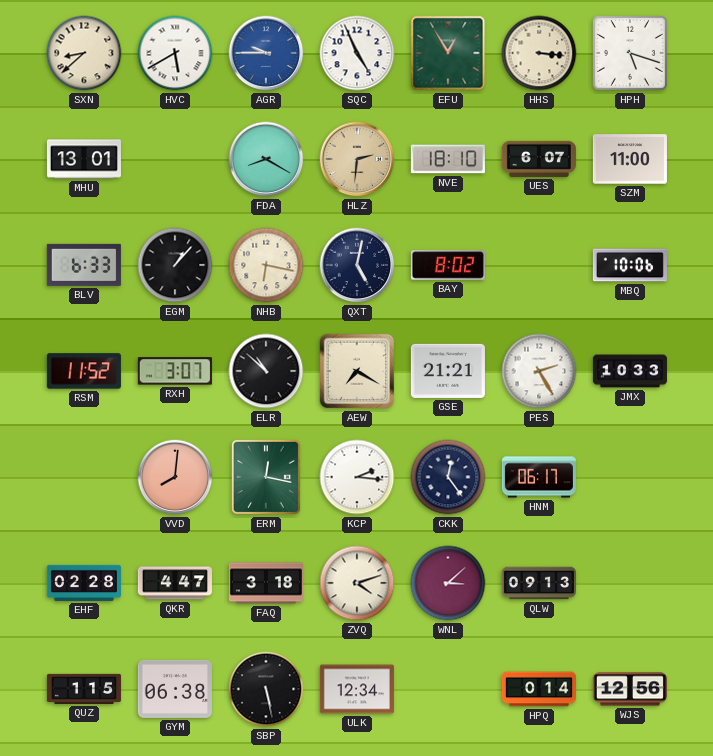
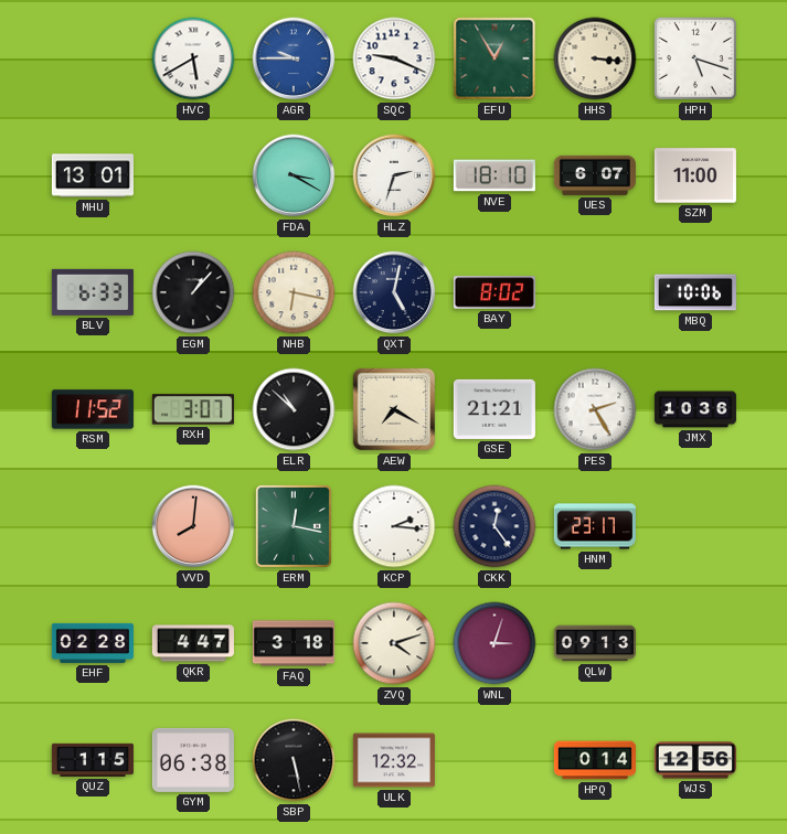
SXN: 8:38 -> none (84, 53)
SQC: 4:56 -> 9:19 (394, 58)
FDA: 8:20 -> 3:20 (294, 175)
HLZ: 2:31 -> 2:33 (394, 175)
HLZ dial: champagne -> white (394, 175)
JMX: 10:33 -> 10:36 (695, 409)
HNM: 06:17 -> 23:17 (595, 526)
WNL: 3:08 -> 3:03 (494, 643)
ULK: 12:34 -> 12:32 (394, 760)
